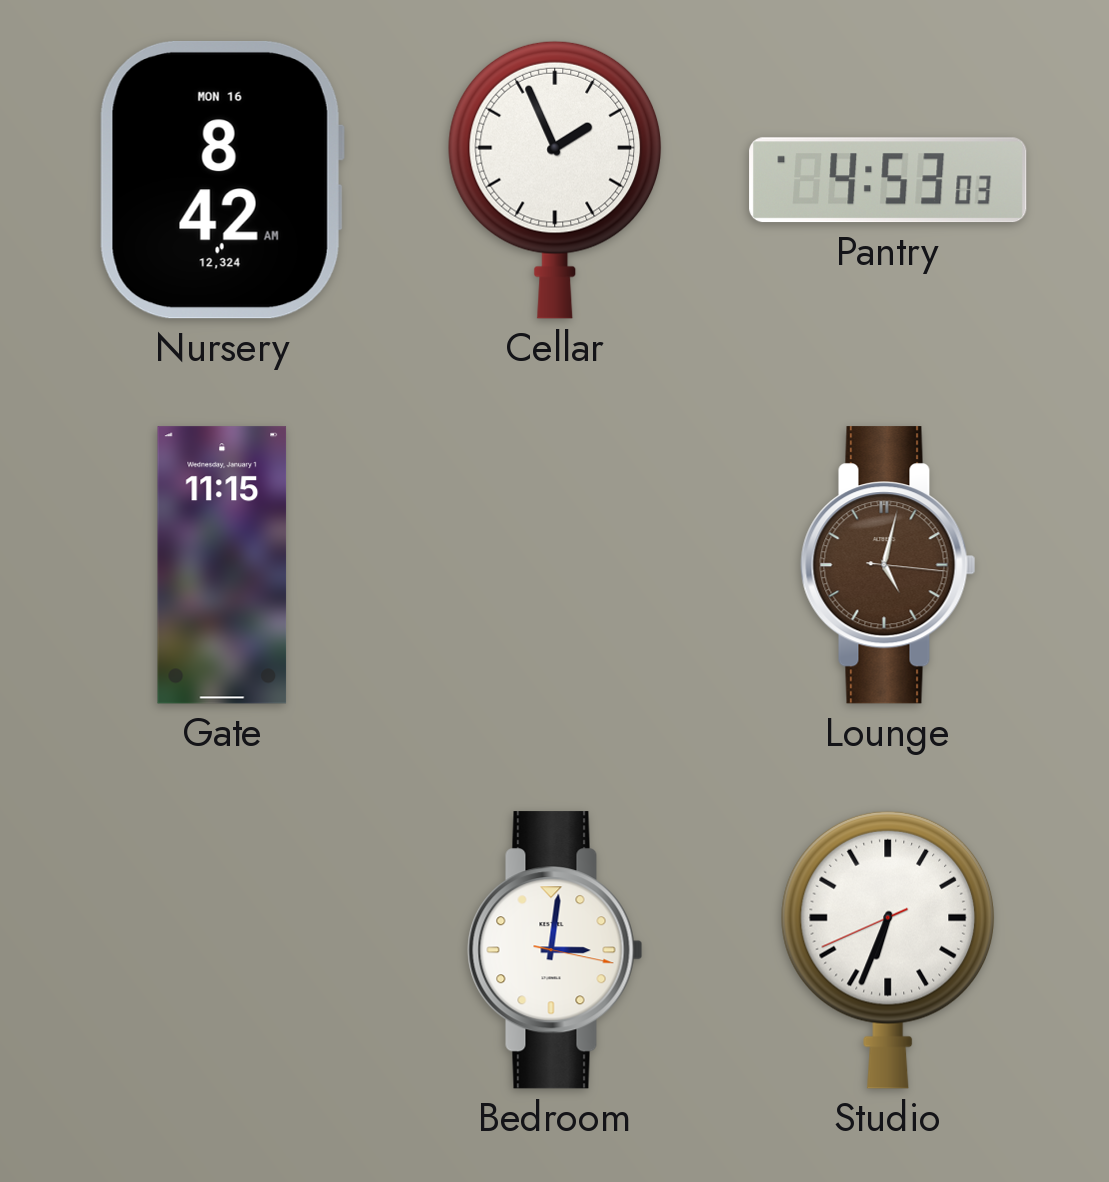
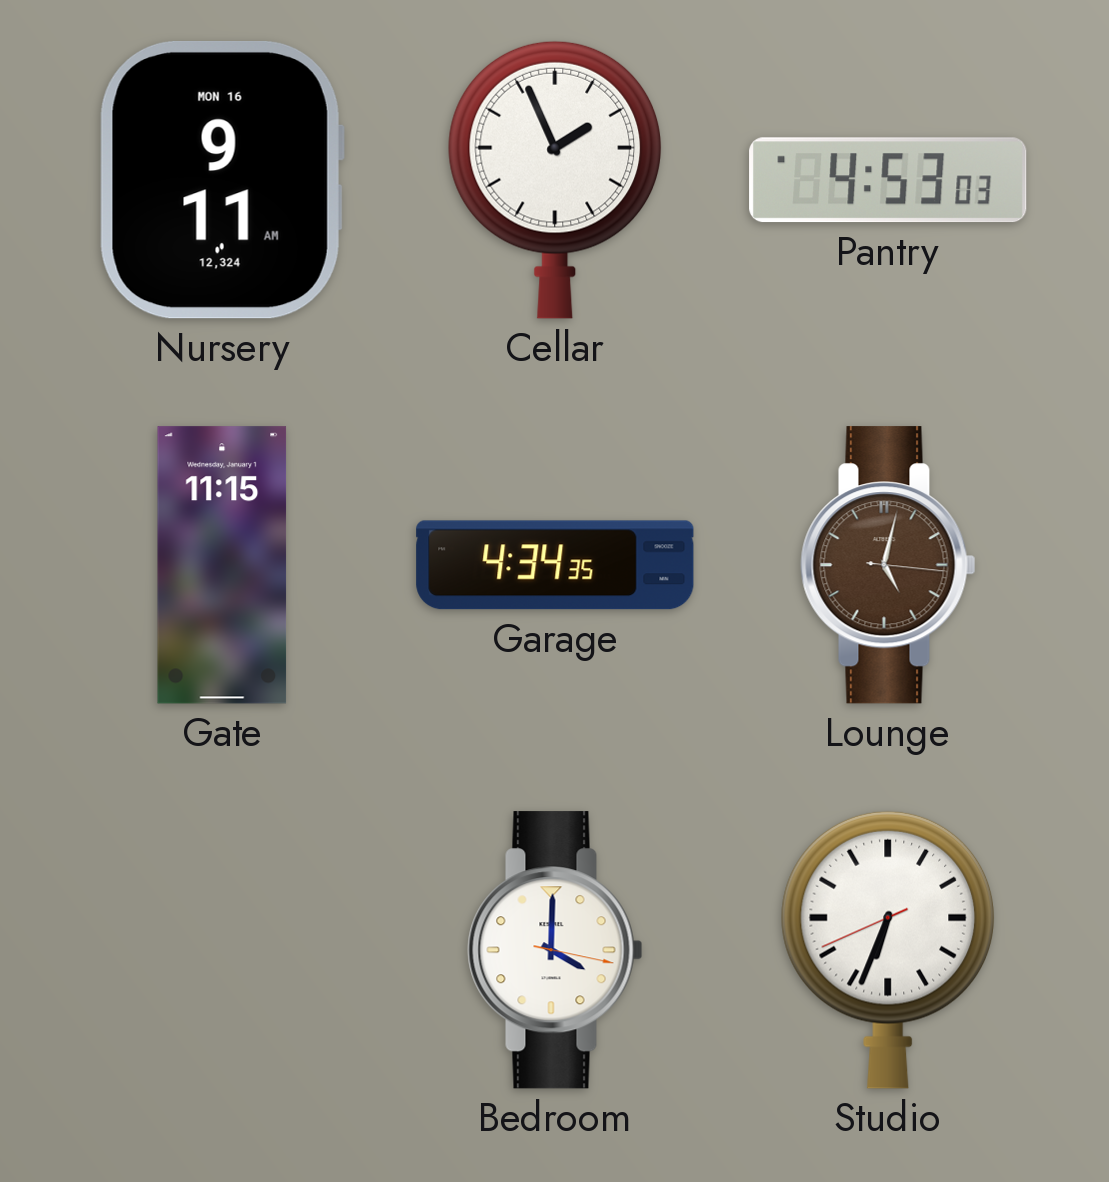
Nursery: 8:42 -> 9:11 (222, 180)
Garage: none -> 4:34 (555, 565)
Bedroom: 3:01 -> 4:00 (555, 950)
